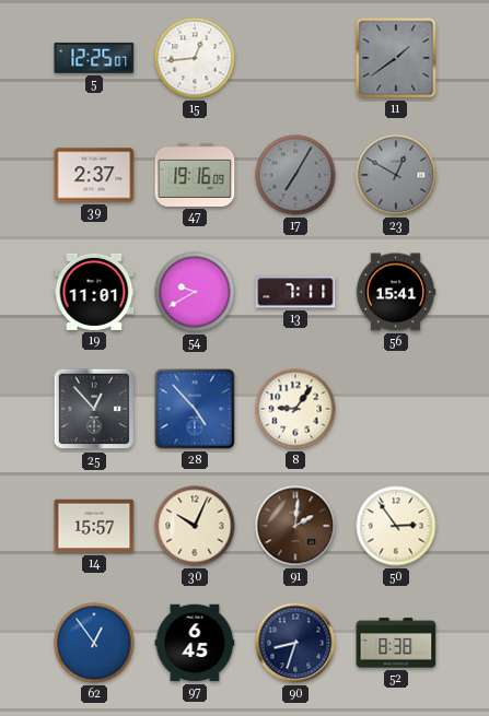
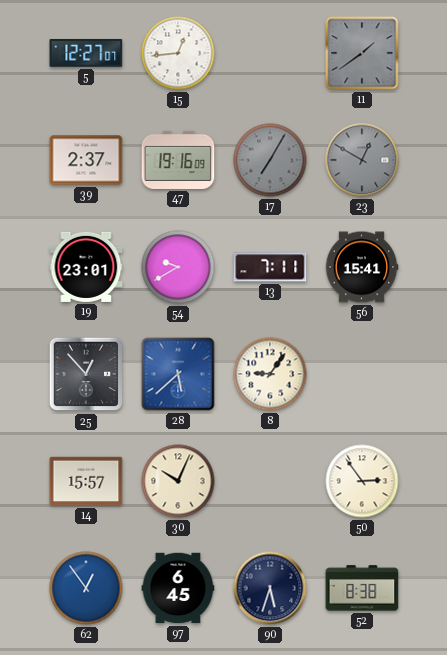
5: 12:25 -> 12:27 (86, 53)
19: 11:01 -> 23:01 (86, 267)
28: 4:53 -> 5:38 (178, 374)
91: 2:01 -> none (295, 526)
90: 8:33 -> 5:33 (270, 588)
